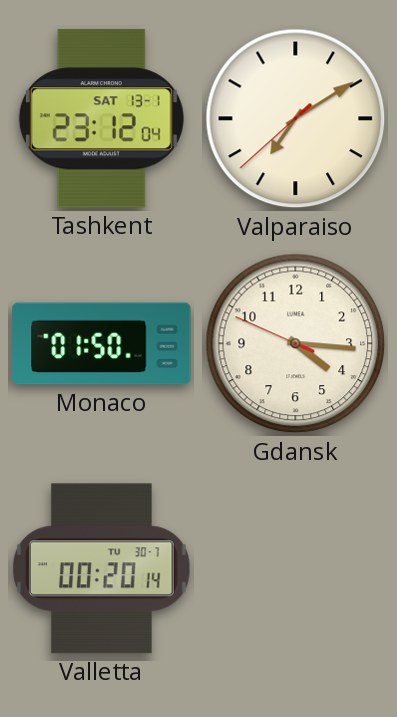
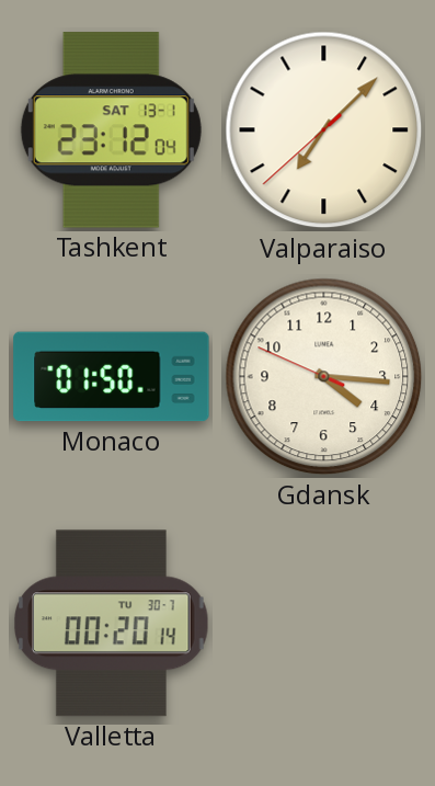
Valparaiso: 7:09 -> 7:07 (324, 130)
